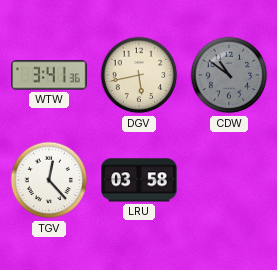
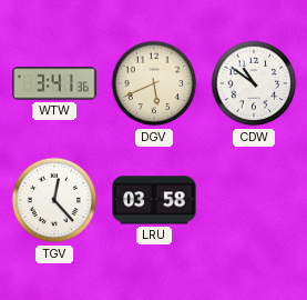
DGV: 5:43 -> 5:41 (154, 83)
CDW dial: grey -> white (254, 83)
